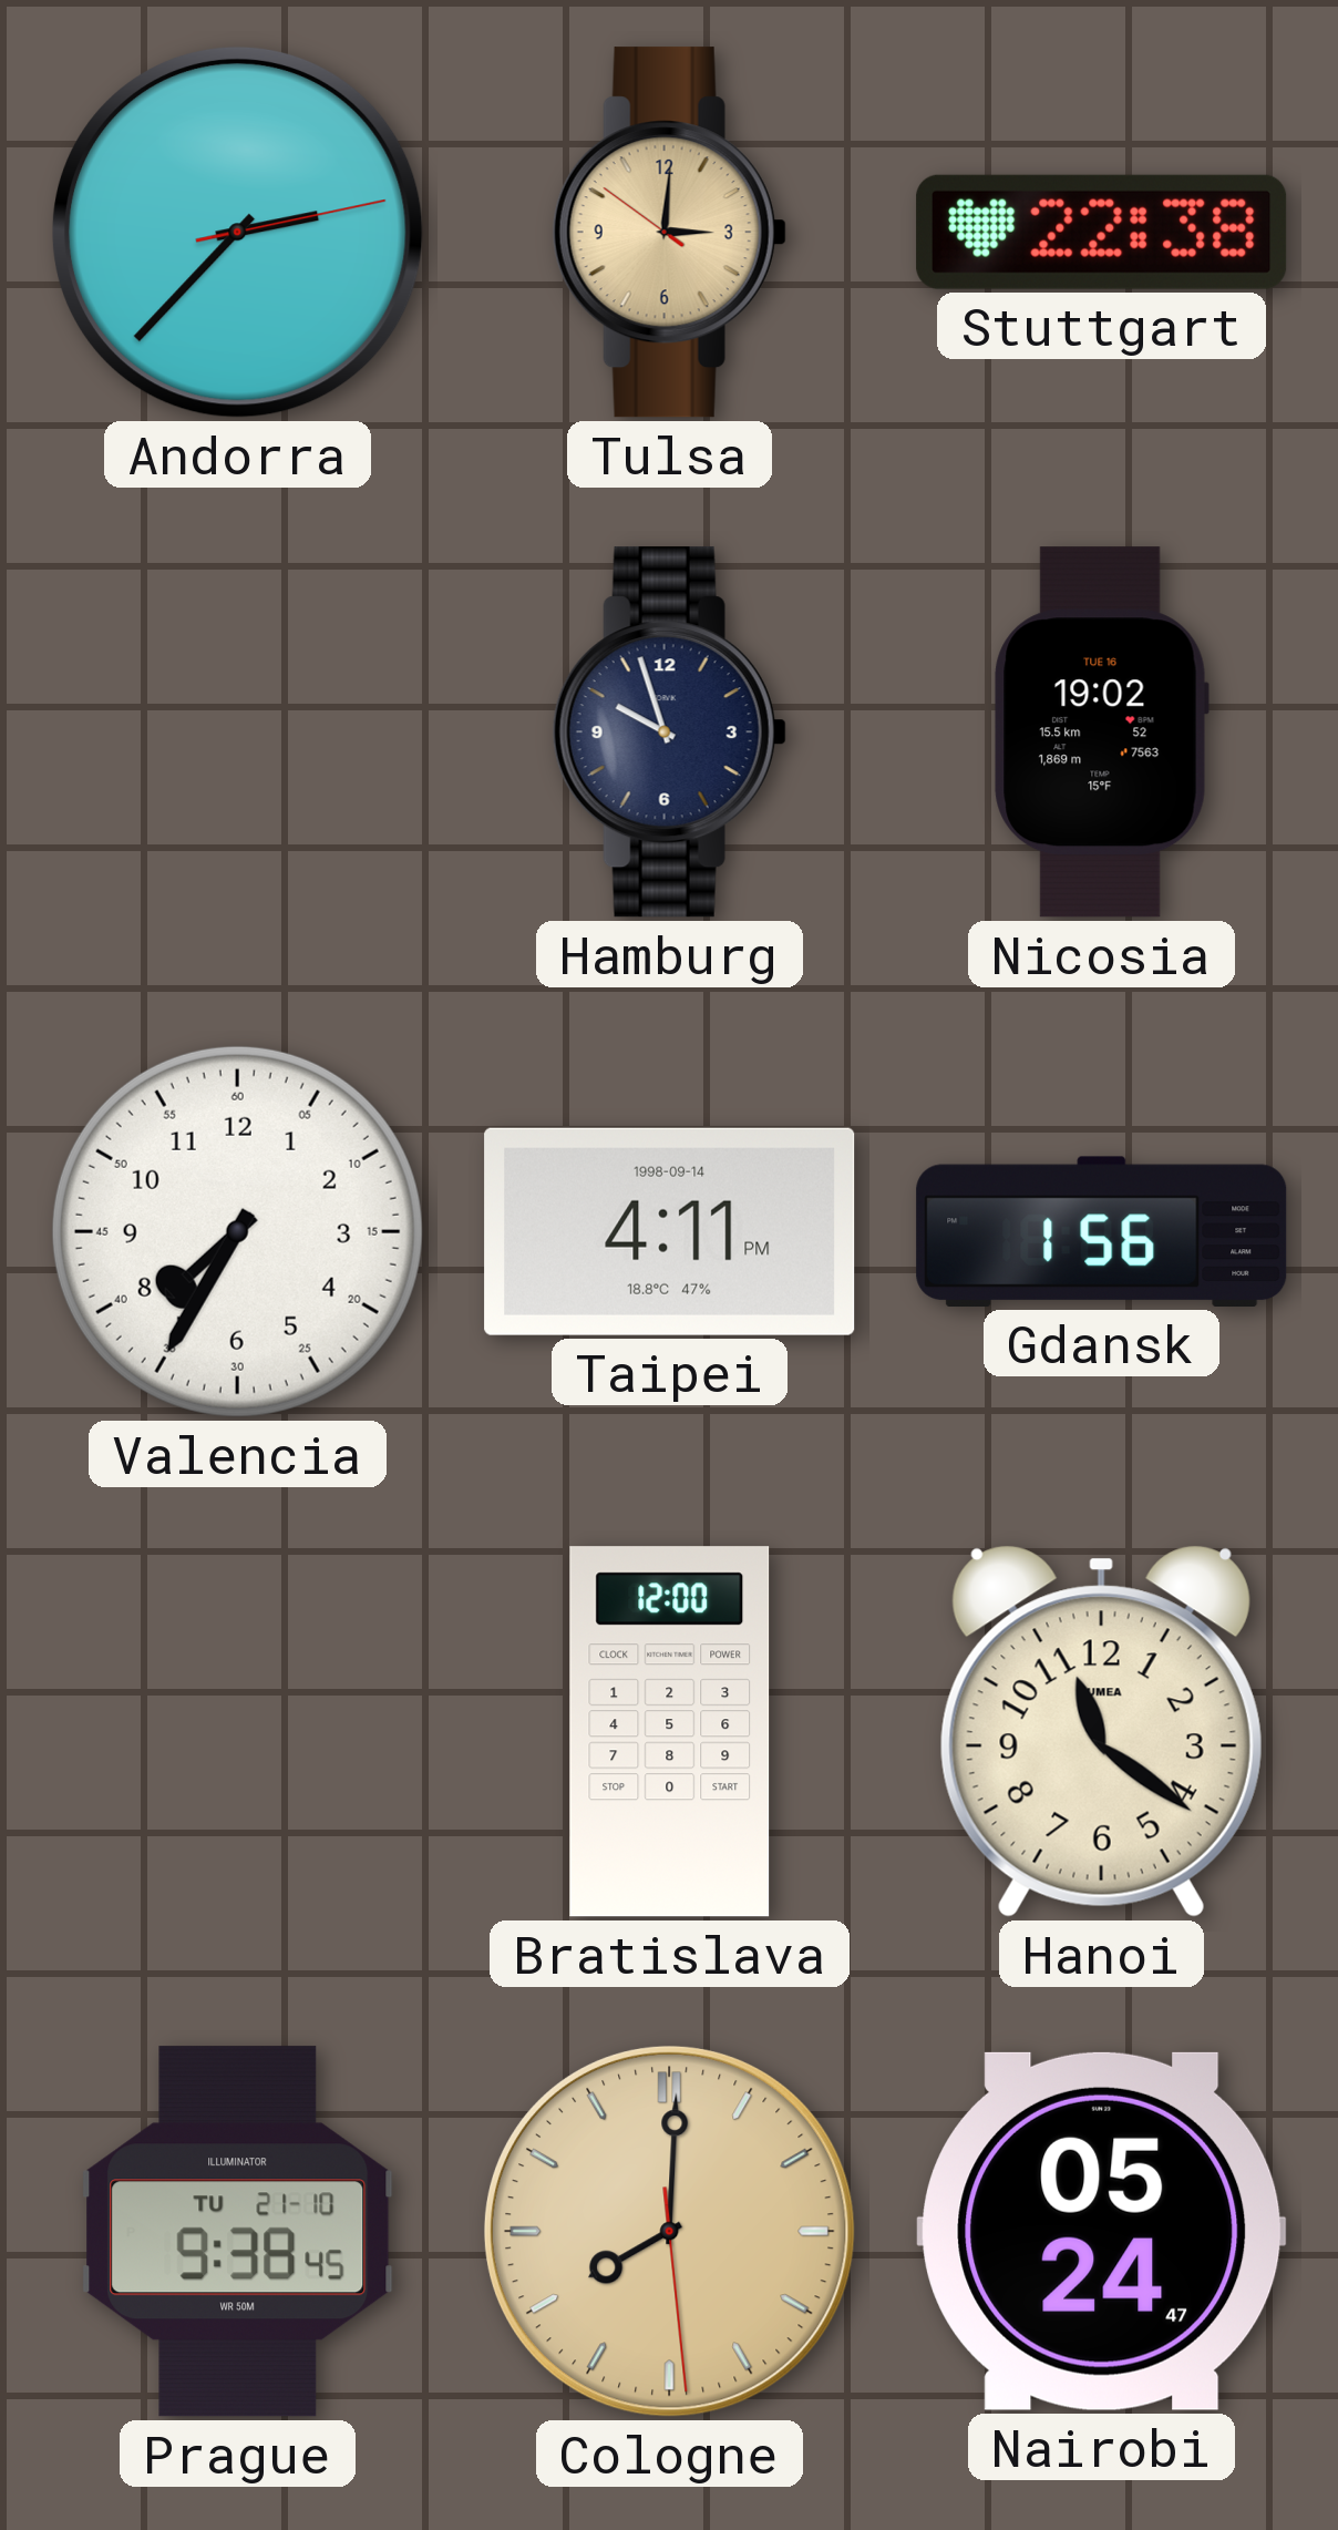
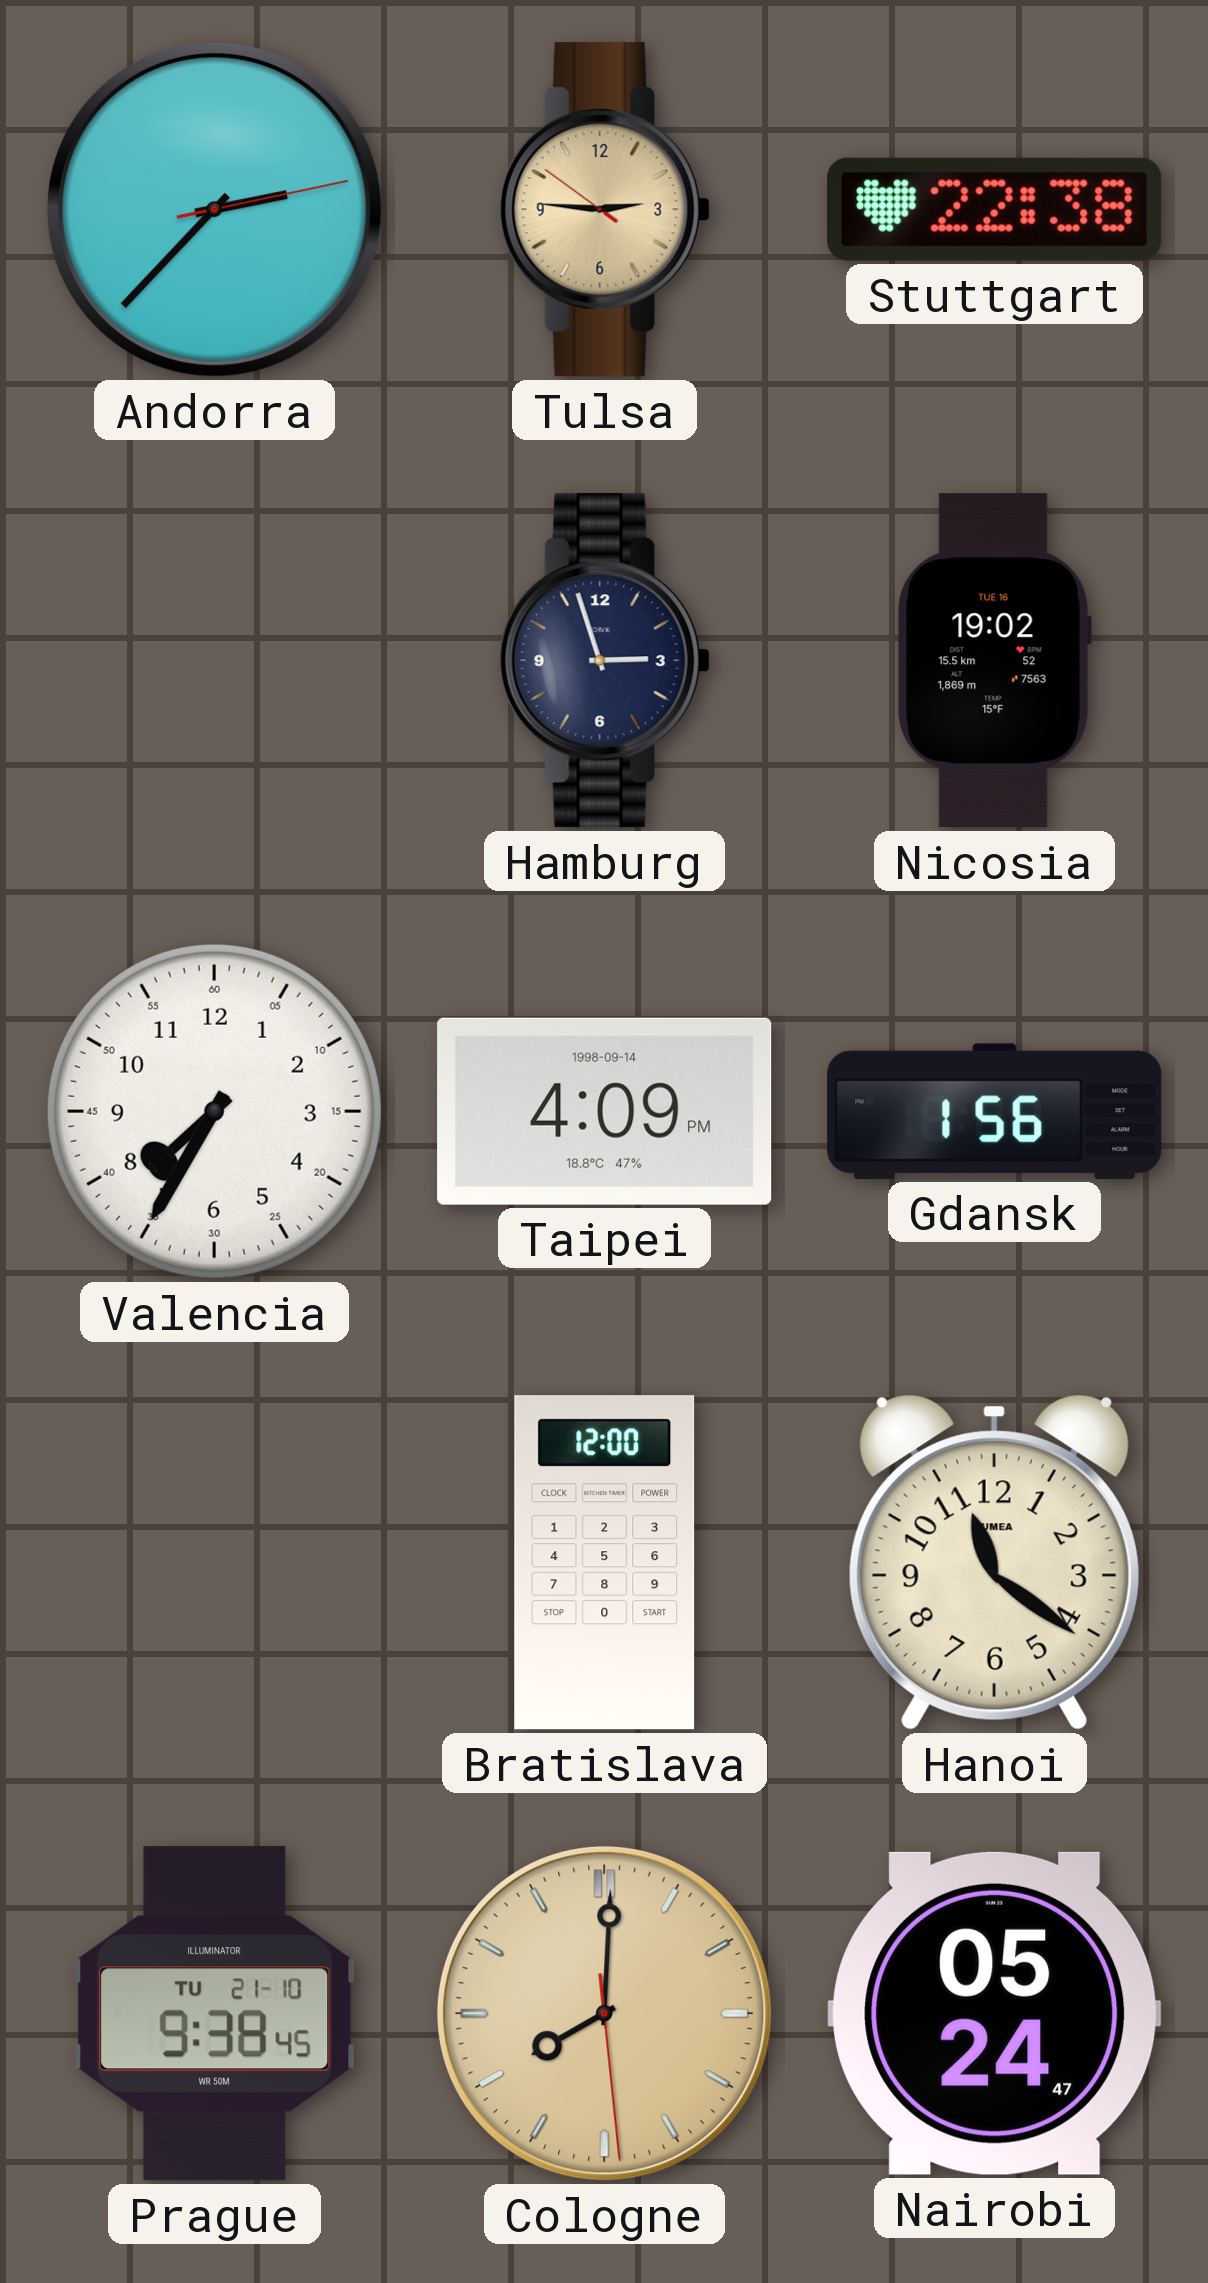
Tulsa: 3:00 -> 2:45 (604, 210)
Hamburg: 9:57 -> 2:57 (604, 661)
Taipei: 4:11 -> 4:09 (605, 1111)
